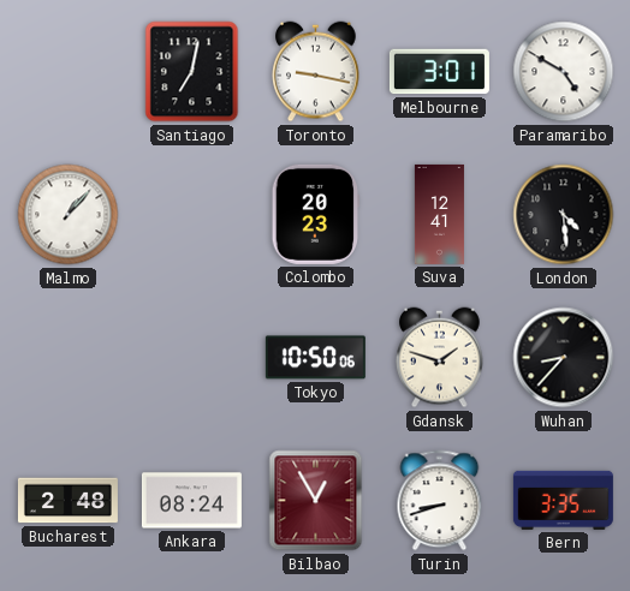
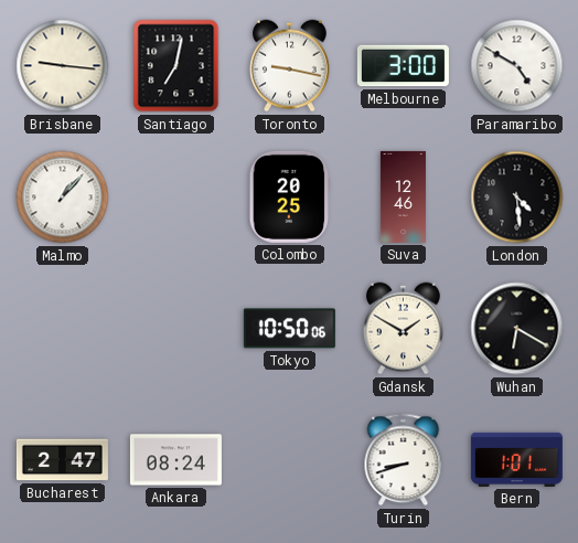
Brisbane: none -> 9:16 (63, 66)
Melbourne: 3:01 -> 3:00 (403, 66)
Colombo: 20:23 -> 20:25 (290, 196)
Suva: 12:41 -> 12:46 (403, 196)
Gdansk: 1:48 -> 1:50 (404, 329)
Wuhan: 8:37 -> 6:20 (517, 329)
Bucharest: 2:48 -> 2:47 (62, 460)
Bilbao: 12:55 -> none (316, 501)
Bern: 3:35 -> 1:01 (516, 459)
